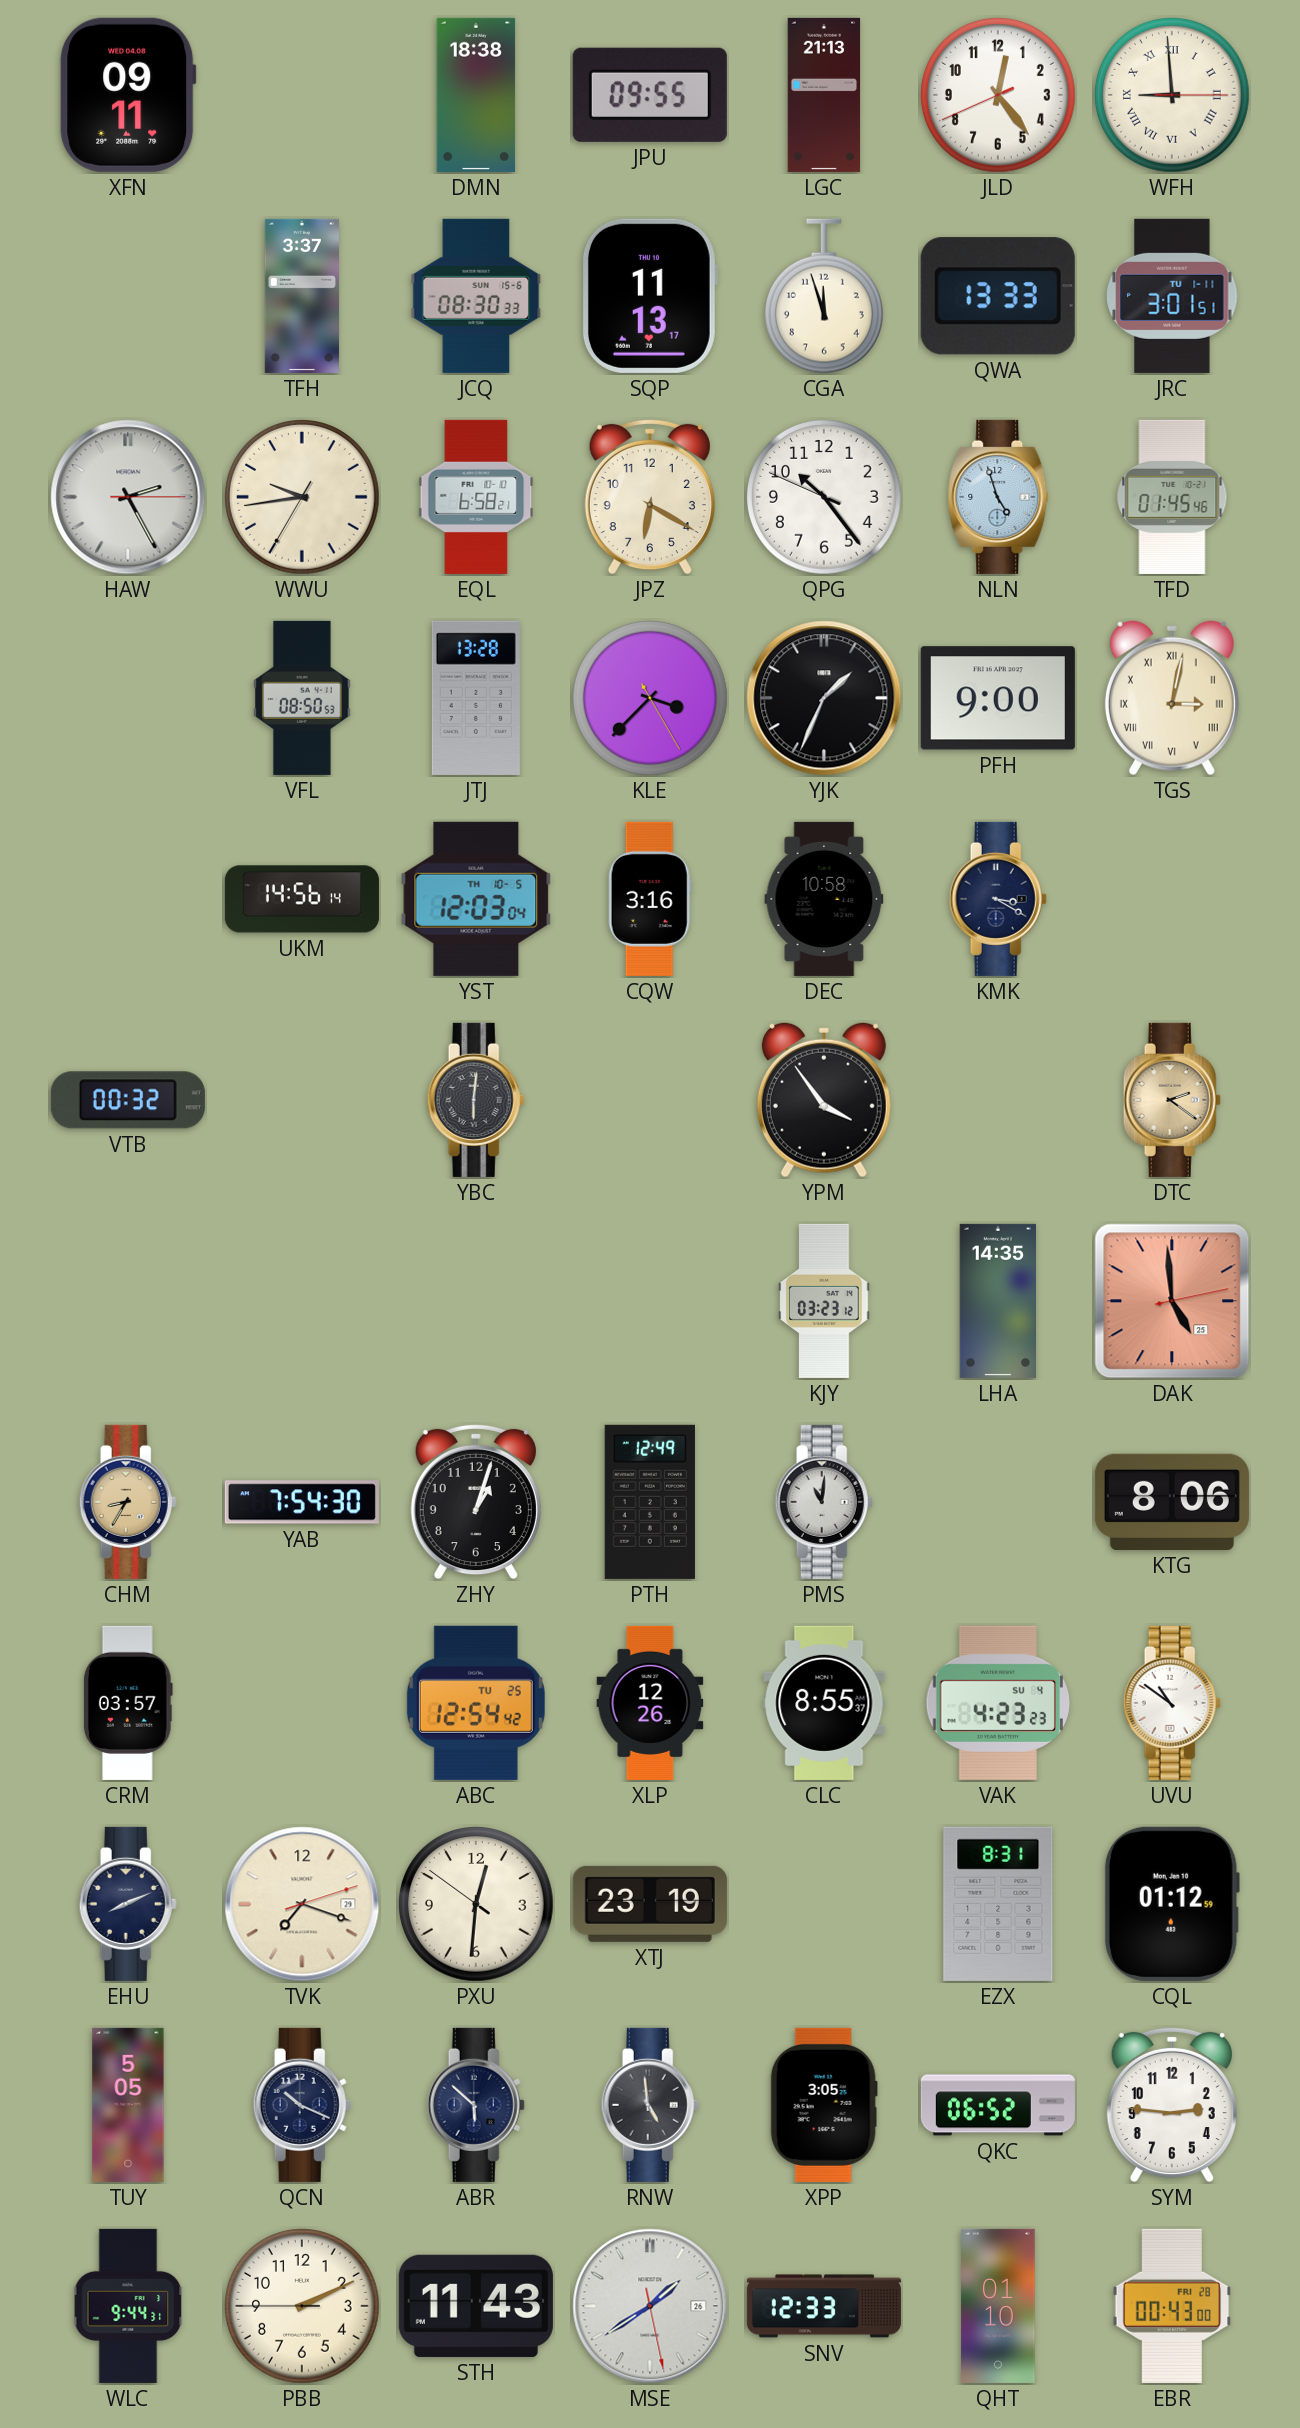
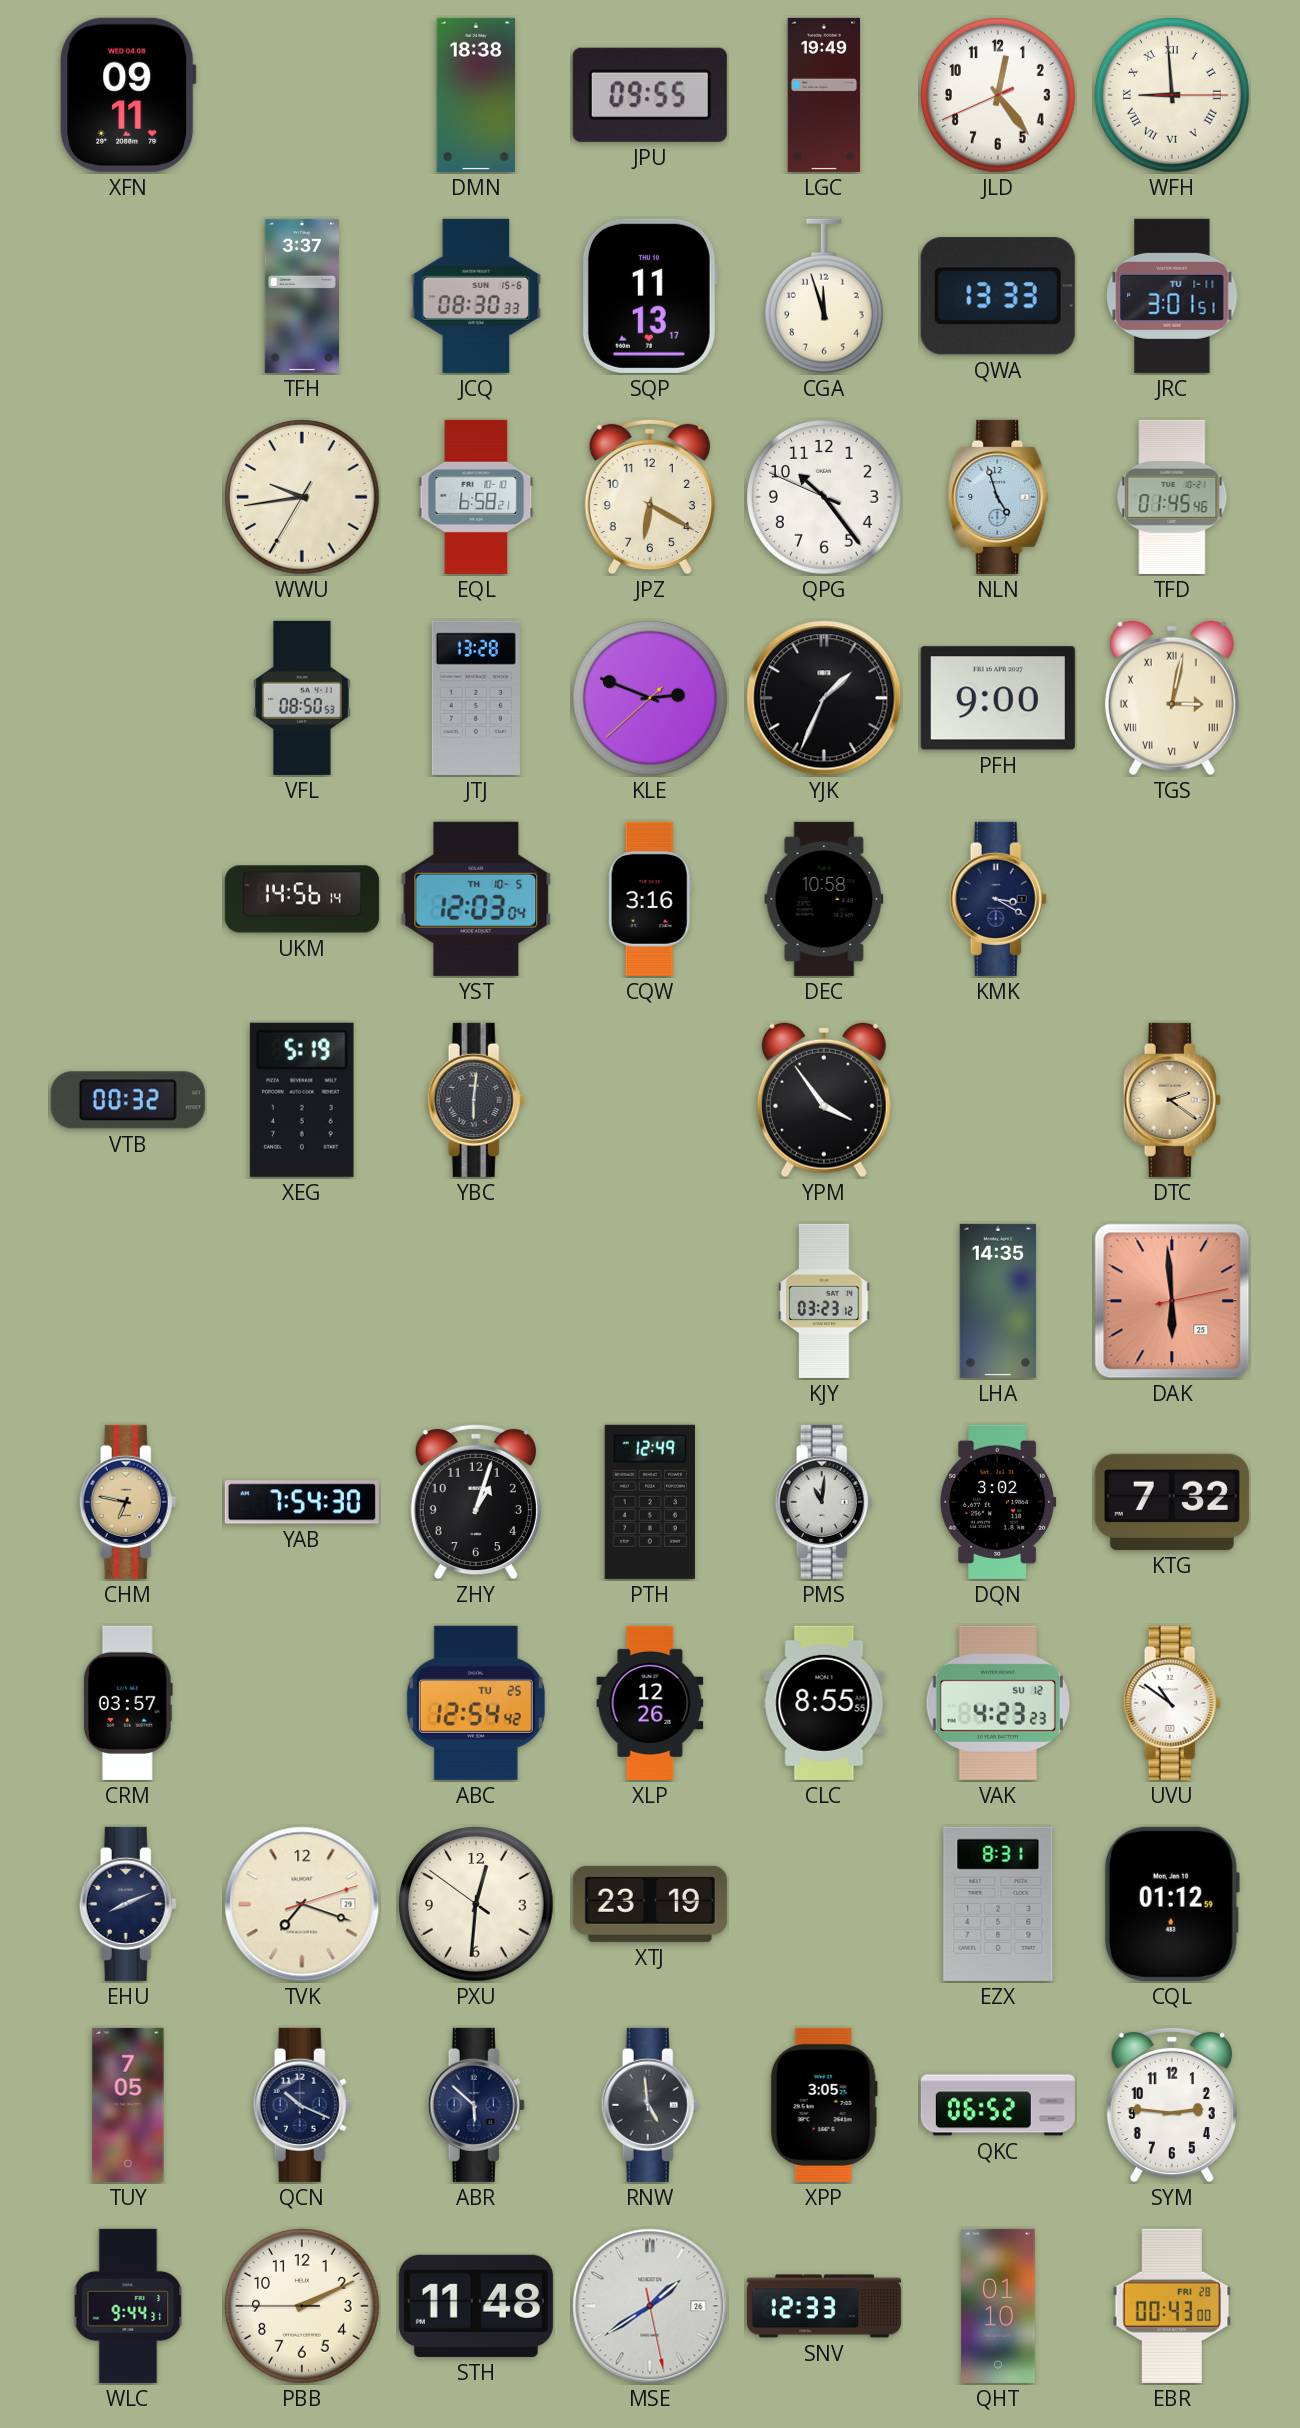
LGC: 21:13 -> 19:49 (824, 95)
HAW: 2:25 -> none (128, 497)
KLE: 3:37 -> 2:48 (651, 699)
XEG: none -> 5:19 (302, 1100)
DAK: 4:59 -> 5:59 (1172, 1301)
CHM: 8:35 -> 6:47 (128, 1502)
DQN: none -> 3:02 (998, 1502)
KTG: 8:06 -> 7:32 (1172, 1502)
CLC: 8:55:37 -> 8:55:55 (824, 1703)
VAK date: SU 4 -> SU 12 (998, 1703)
TUY: 5:05 -> 7:05 (128, 2105)
STH: 11:43 -> 11:48 (476, 2306)
